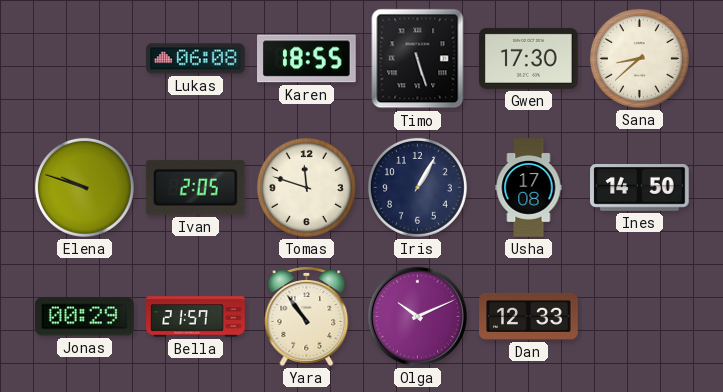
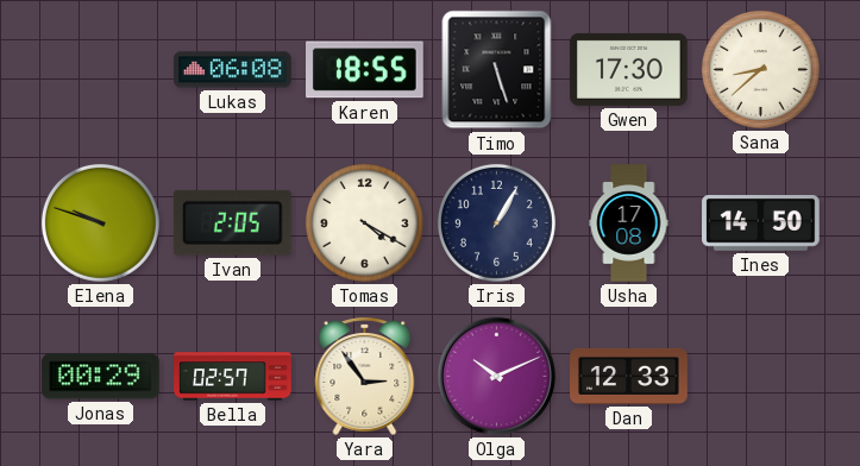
Tomas: 11:48 -> 4:20 (364, 222)
Bella: 21:57 -> 02:57 (233, 377)
Yara: 10:54 -> 2:54 (365, 377)
